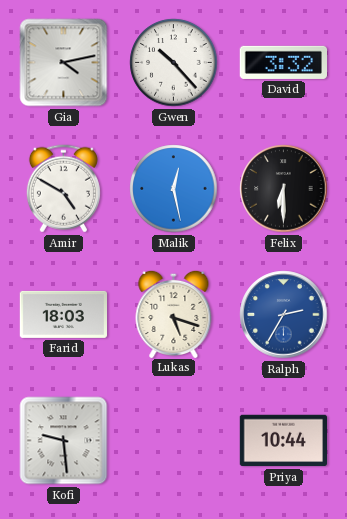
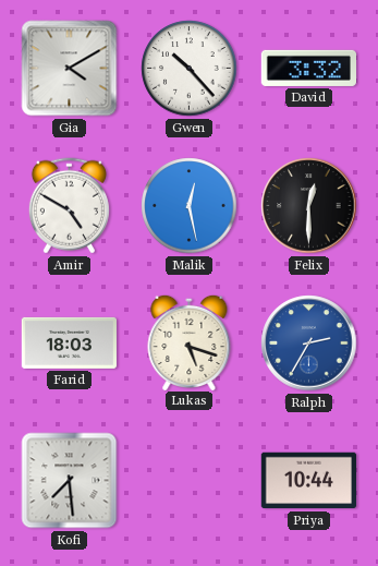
Gia: 4:13 -> 4:10 (70, 69)
Felix: 6:30 -> 12:30 (309, 206)
Kofi: 9:29 -> 7:29 (70, 481)
